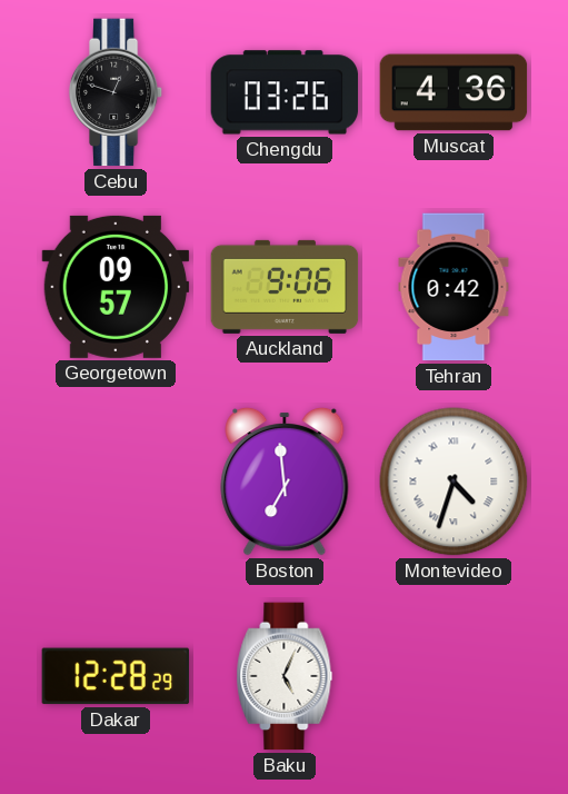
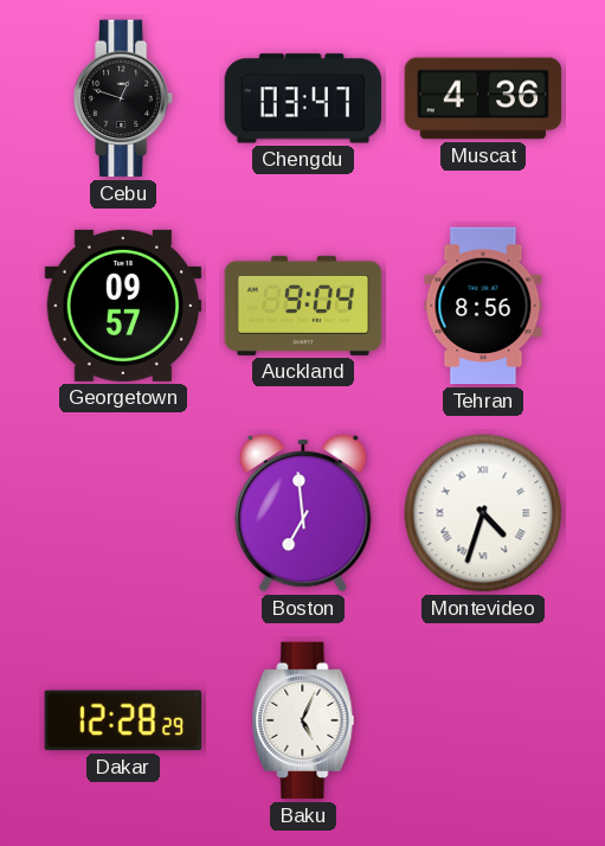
Chengdu: 03:26 -> 03:47 (303, 98)
Auckland: 9:06 -> 9:04 (303, 306)
Tehran: 0:42 -> 8:56 (483, 306)
